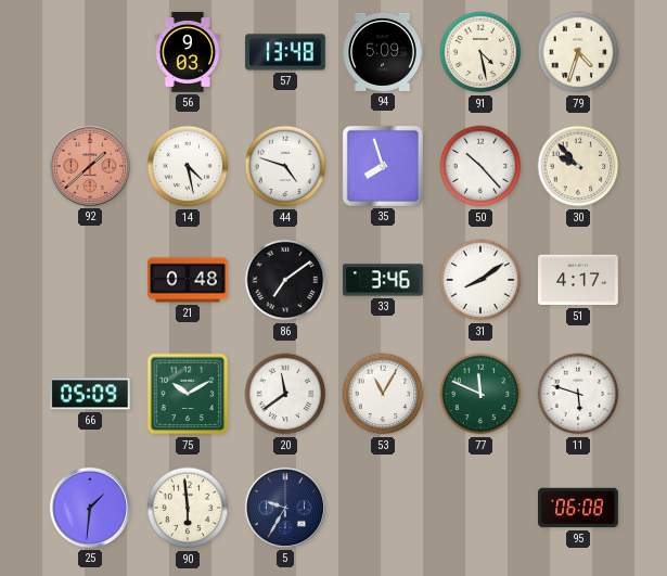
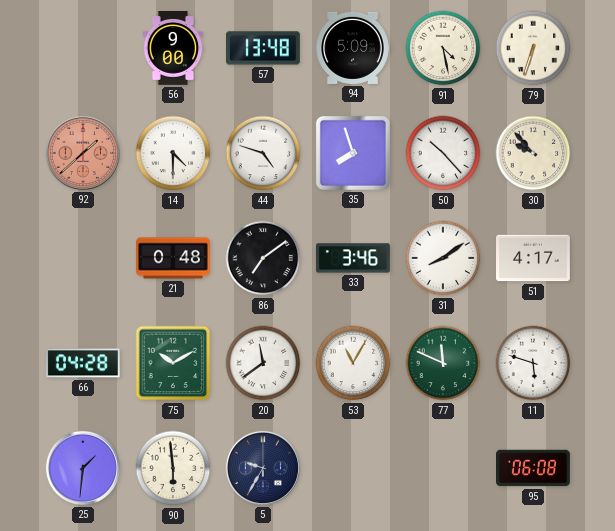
56: 9:03 -> 9:00 (173, 49)
79: 4:33 -> 6:33 (533, 48)
14: 4:28 -> 4:30 (173, 153)
66: 05:09 -> 04:28 (83, 363)
